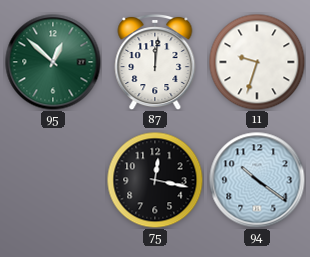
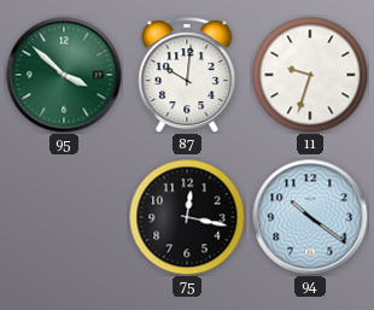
95: 12:52 -> 3:52 (64, 75)
87: 12:01 -> 10:01 (187, 75)
